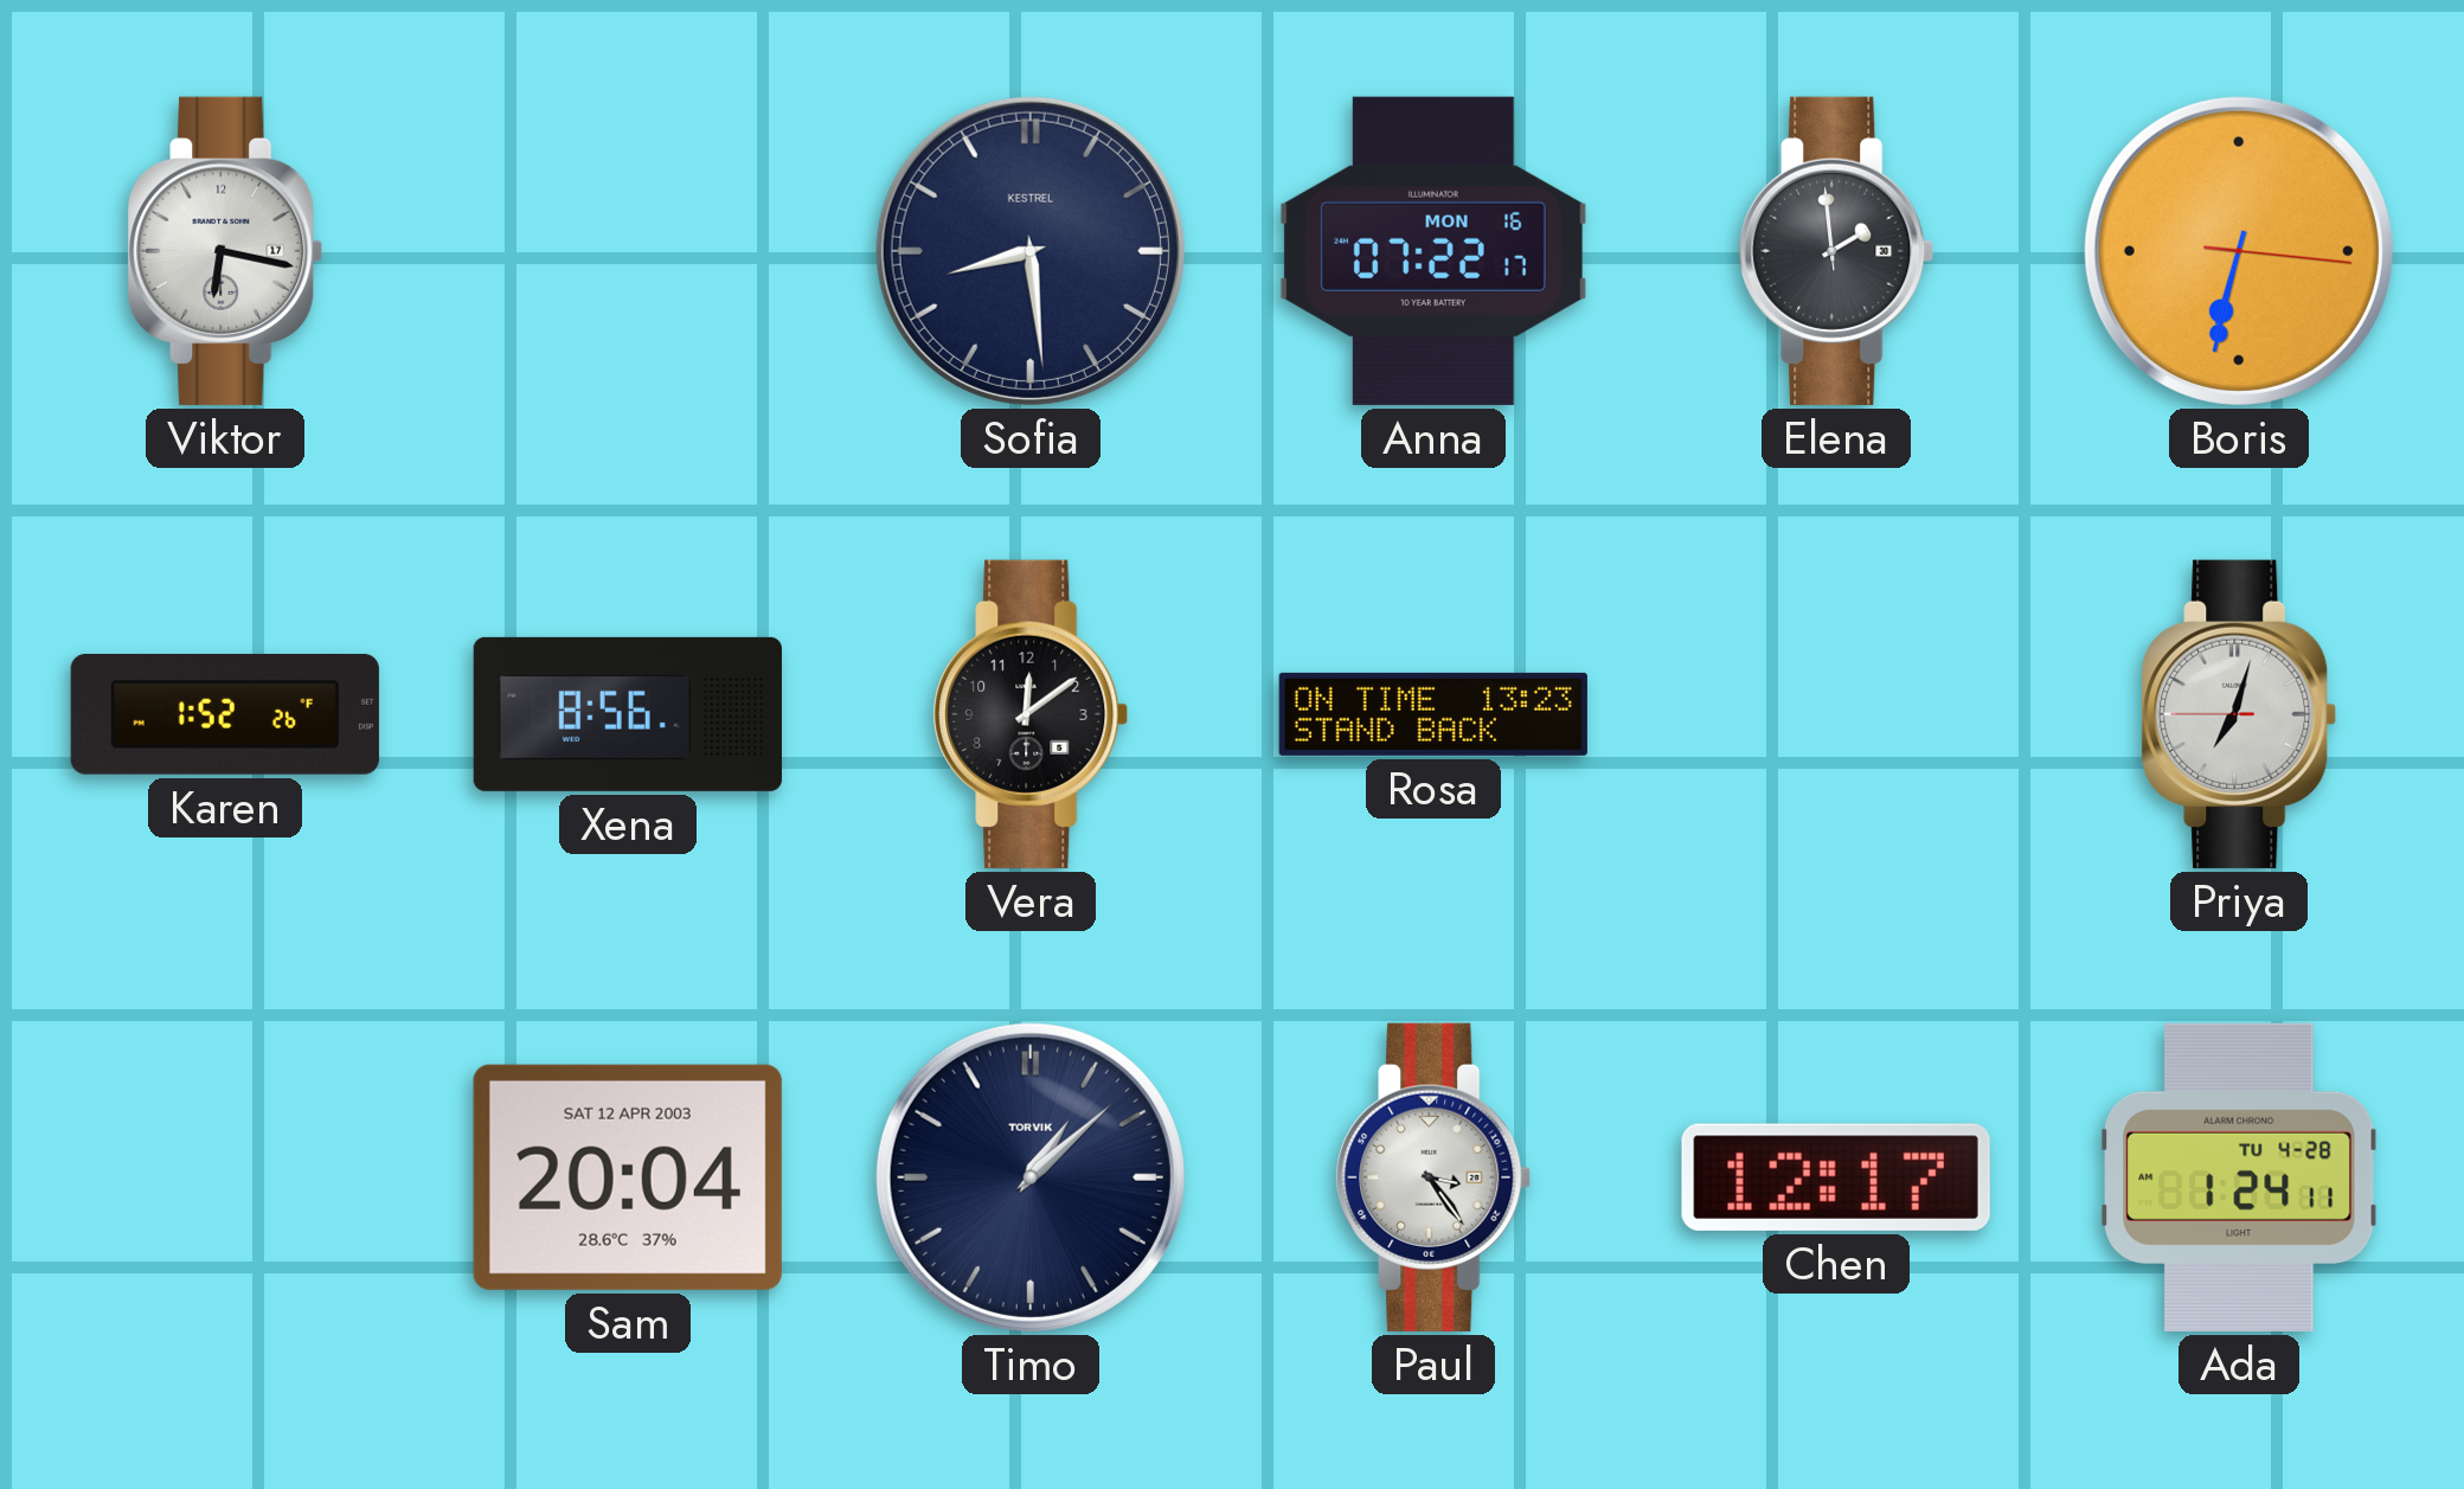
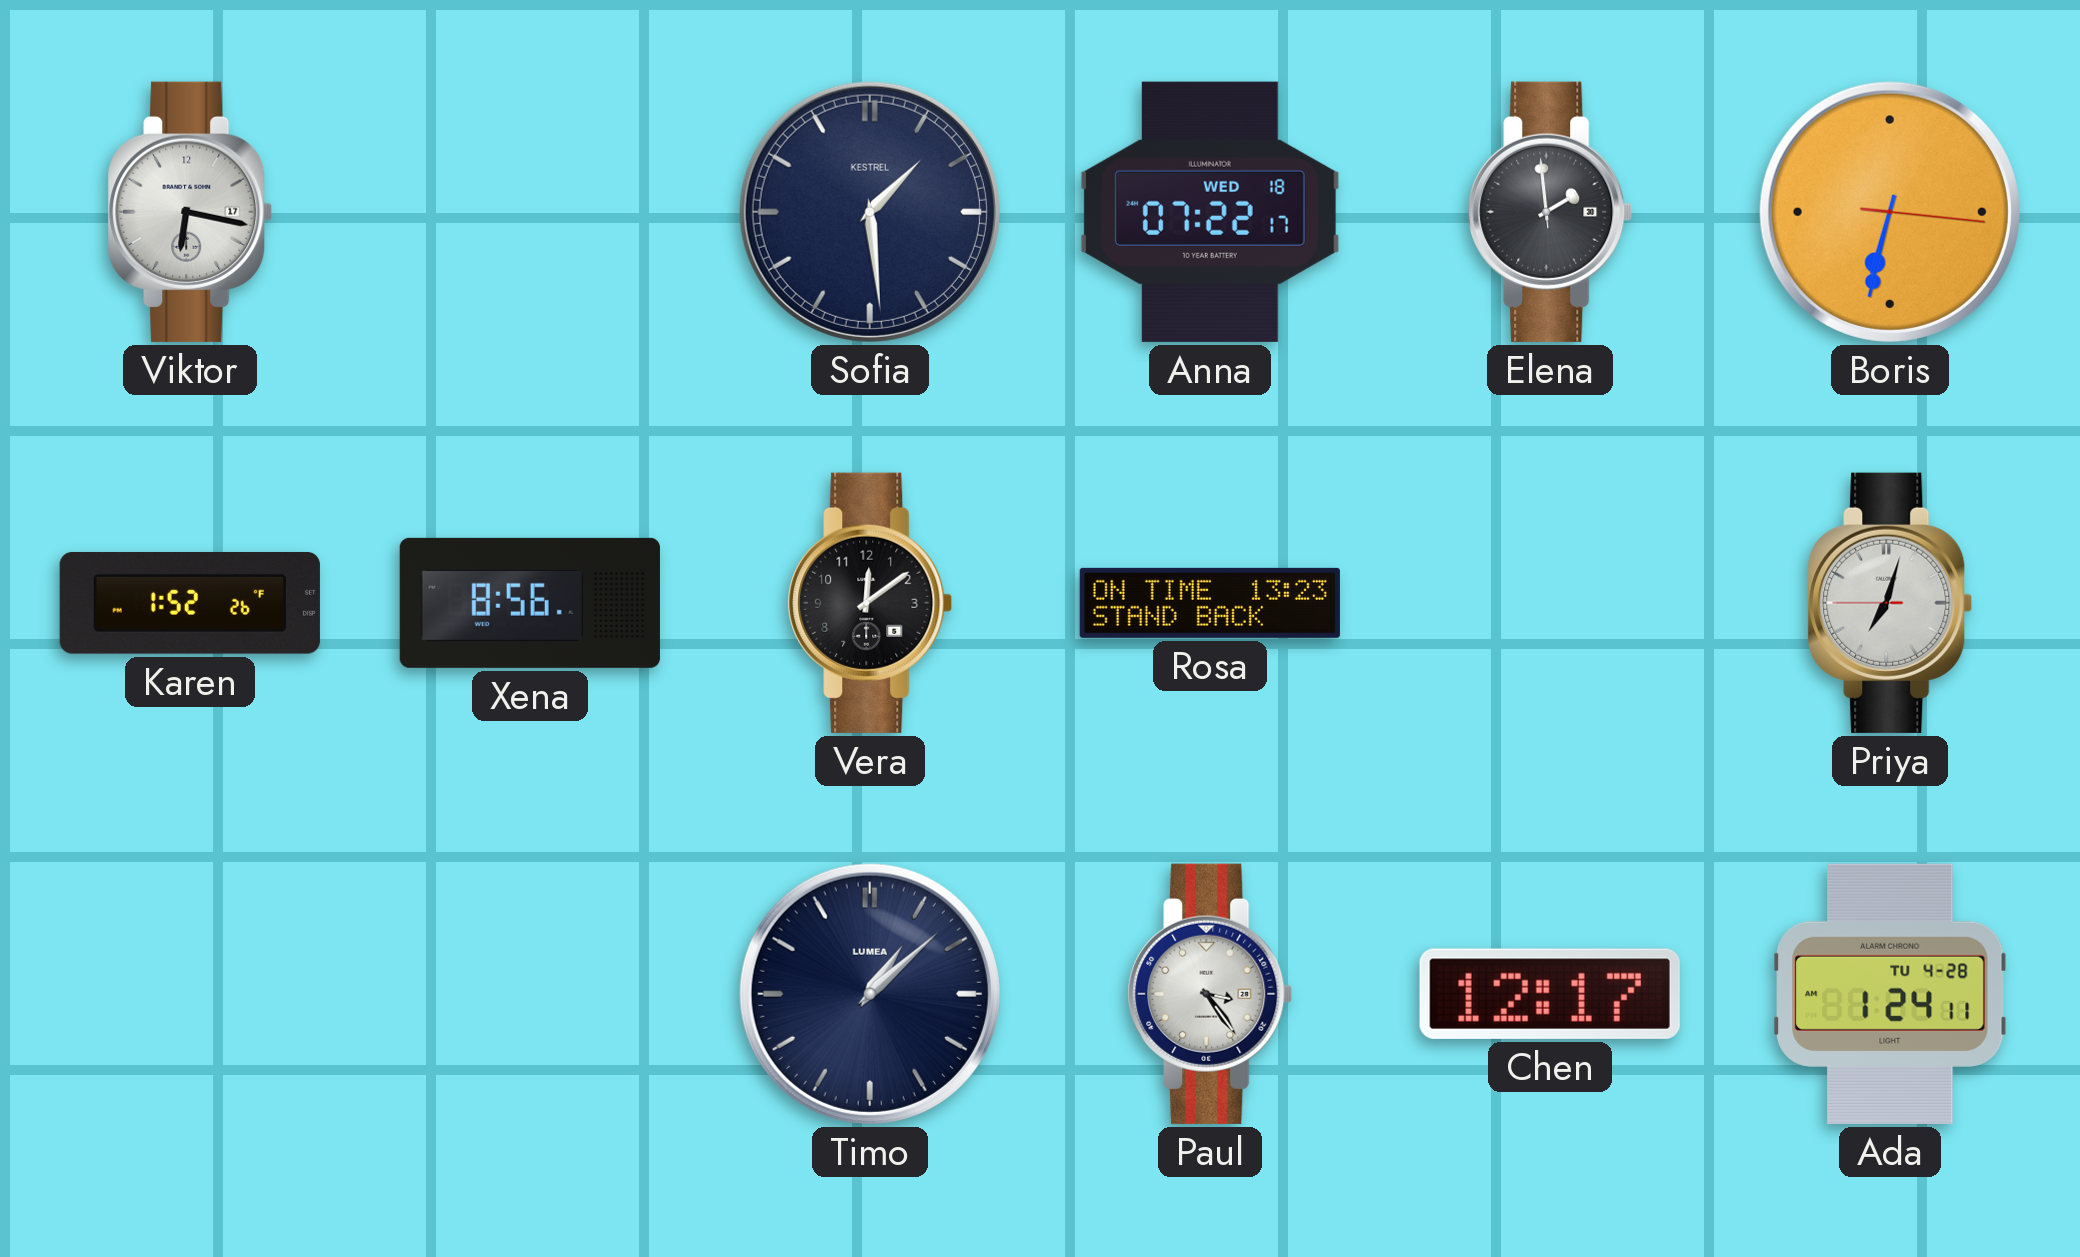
Sofia: 8:29 -> 1:29 (870, 212)
Anna date: MON 16 -> WED 18 (1210, 212)
Sam: 20:04 -> none (628, 1177)
Timo brand: TORVIK -> LUMEA (870, 994)
